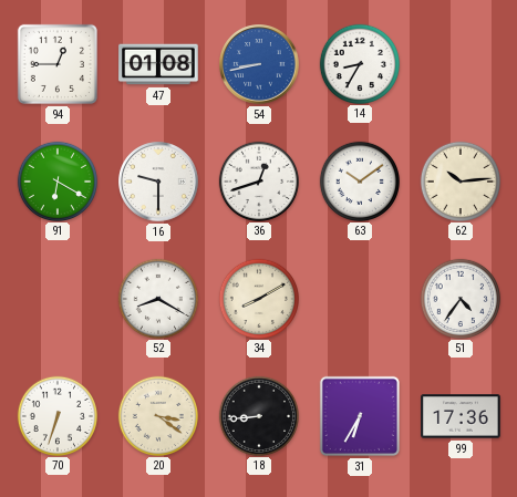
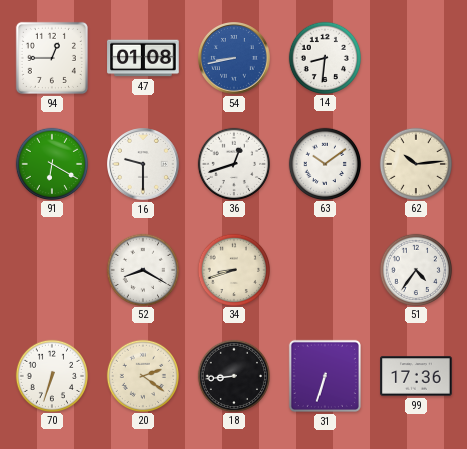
14: 8:35 -> 8:31 (324, 57)
34: 8:10 -> 8:42 (233, 269)
20: 3:21 -> 2:21 (142, 375)
31: 6:35 -> 6:33 (325, 376)
